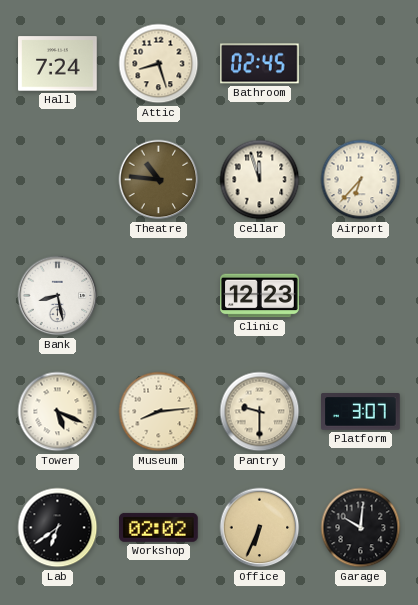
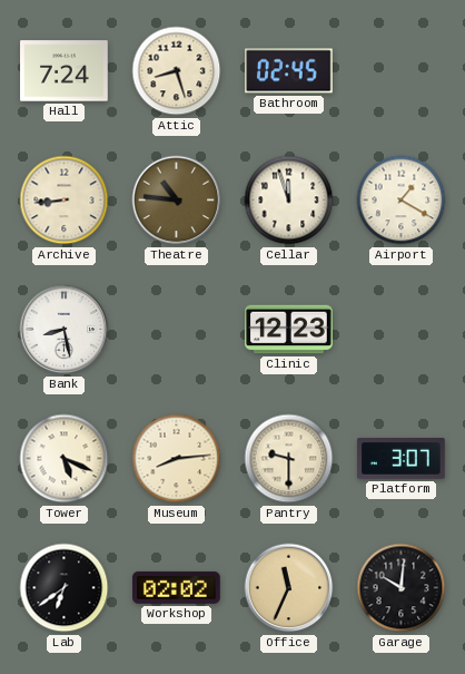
Archive: none -> 8:44 (65, 201)
Airport: 6:37 -> 1:20 (402, 201)
Office: 6:34 -> 11:34 (289, 588)
